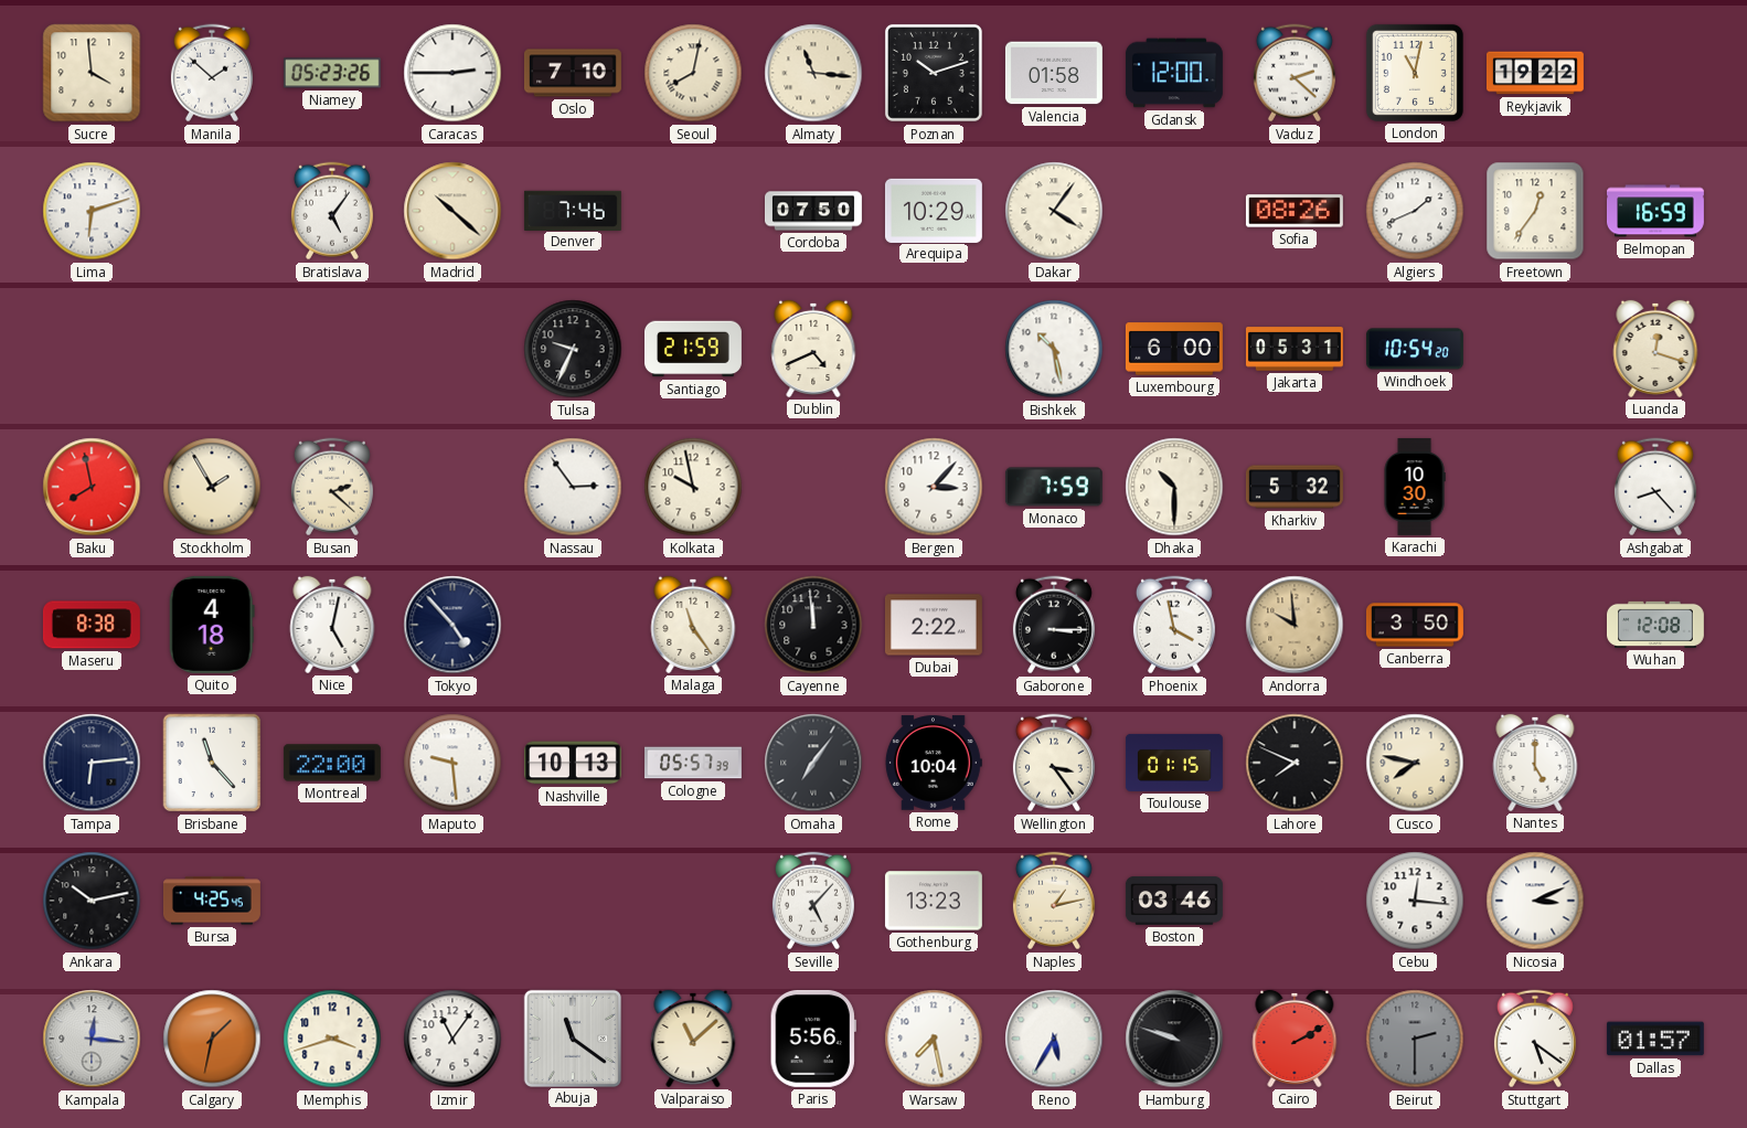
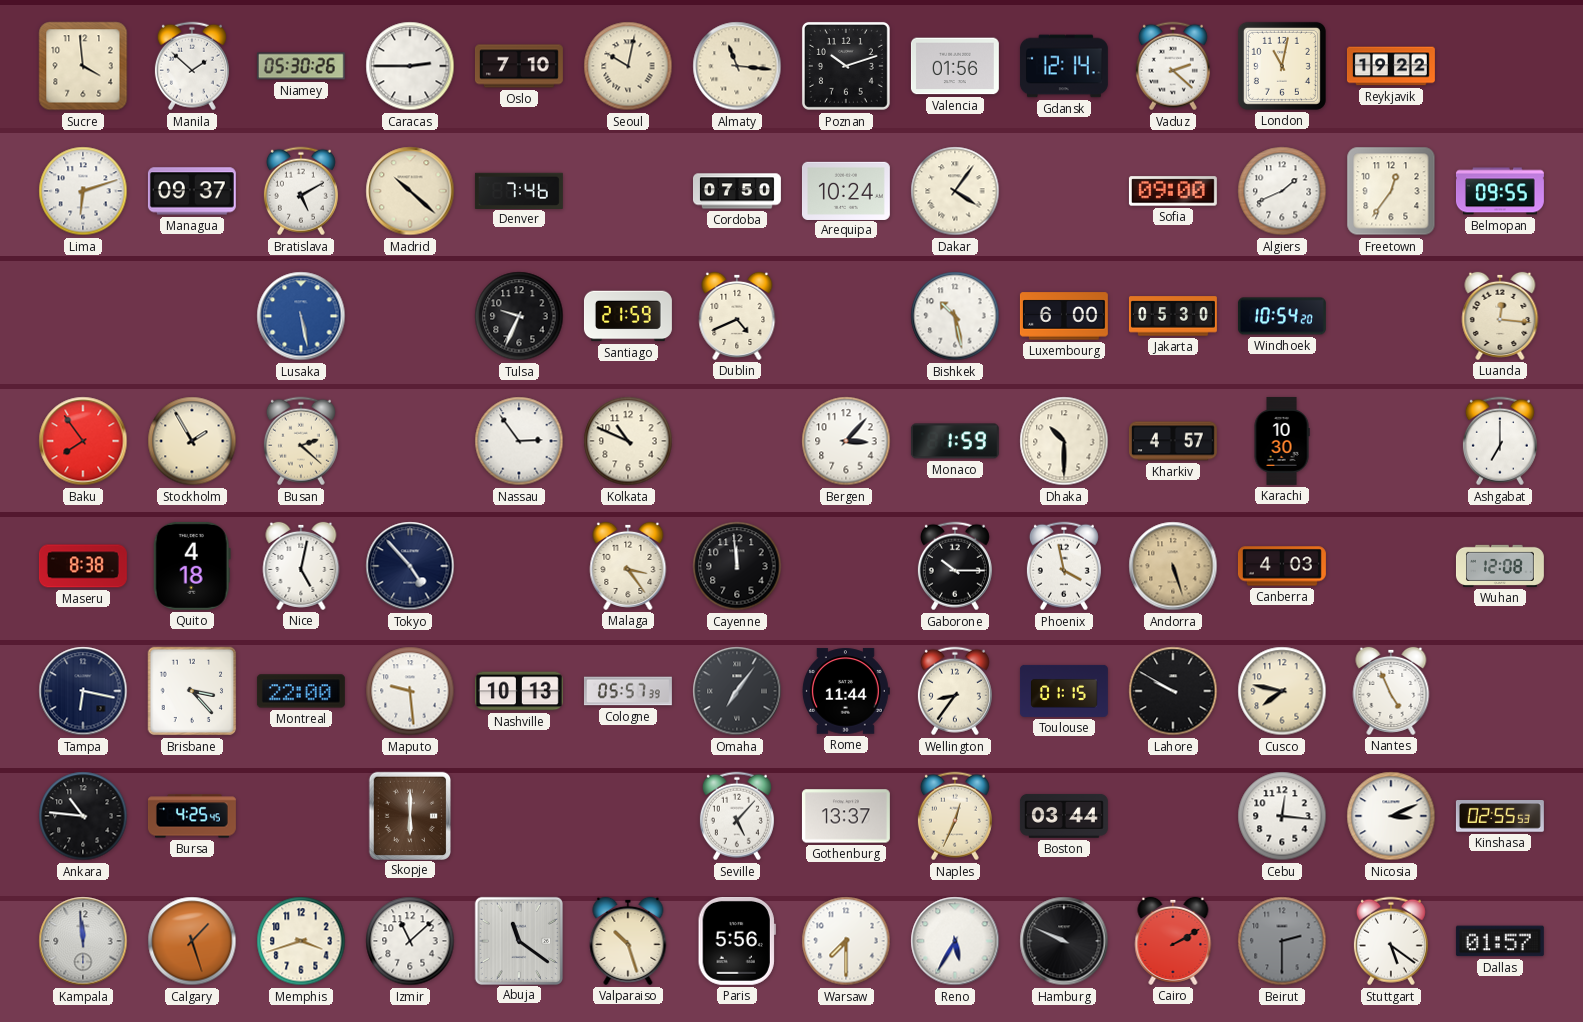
Niamey: 05:23 -> 05:30 (301, 66)
Seoul: 8:02 -> 10:02 (628, 66)
Valencia: 01:58 -> 01:56 (955, 66)
Gdansk: 12:00 -> 12:14 (1064, 66)
Managua: none -> 09:37 (192, 191)
Bratislava: 5:06 -> 5:10 (301, 191)
Arequipa: 10:29 -> 10:24 (846, 190)
Sofia: 08:26 -> 09:00 (1173, 191)
Belmopan: 16:59 -> 09:55 (1500, 191)
Lusaka: none -> 5:28 (301, 316)
Jakarta: 05:31 -> 05:30 (1173, 316)
Luanda: 12:18 -> 12:16 (1500, 316)
Baku: 7:58 -> 7:54 (83, 441)
Kolkata: 9:58 -> 10:49 (628, 441)
Monaco: 7:59 -> 1:59 (955, 441)
Kharkiv: 5:32 -> 4:57 (1173, 441)
Ashgabat: 8:23 -> 7:00 (1500, 441)
Malaga: 11:24 -> 3:24 (628, 566)
Dubai: 2:22 -> none (934, 625)
Gaborone: 3:15 -> 10:15 (955, 566)
Andorra: 9:59 -> 5:27 (1173, 566)
Canberra: 3:50 -> 4:03 (1282, 566)
Tampa: 6:14 -> 6:17 (83, 691)
Brisbane: 11:23 -> 3:23 (192, 691)
Rome: 10:04 -> 11:44 (846, 691)
Wellington: 3:24 -> 8:36 (955, 691)
Lahore: 7:49 -> 9:50 (1173, 691)
Nantes: 5:00 -> 4:56 (1391, 691)
Ankara: 10:13 -> 10:46 (83, 816)
Skopje: none -> 6:00 (409, 815)
Gothenburg: 13:23 -> 13:37 (846, 816)
Naples: 1:13 -> 12:34 (955, 816)
Boston: 03:46 -> 03:44 (1064, 816)
Kinshasa: none -> 02:55 (1500, 817)
Kampala: 12:16 -> 11:59 (83, 941)
Calgary: 1:32 -> 1:27 (192, 941)
Izmir: 11:06 -> 11:08 (410, 941)
Valparaiso: 11:08 -> 10:27 (628, 941)
Warsaw: 7:28 -> 7:30 (846, 941)
Hamburg: 9:48 -> 9:49 (1064, 941)
